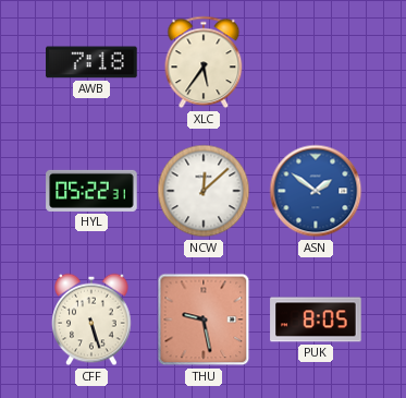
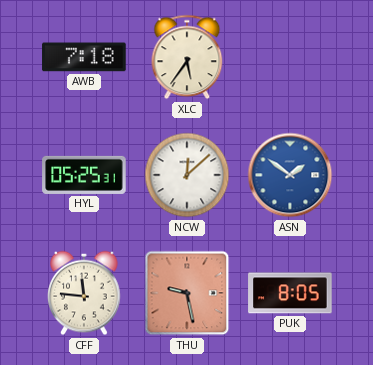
HYL: 05:22 -> 05:25 (84, 175)
CFF: 5:27 -> 11:46 (84, 293)
